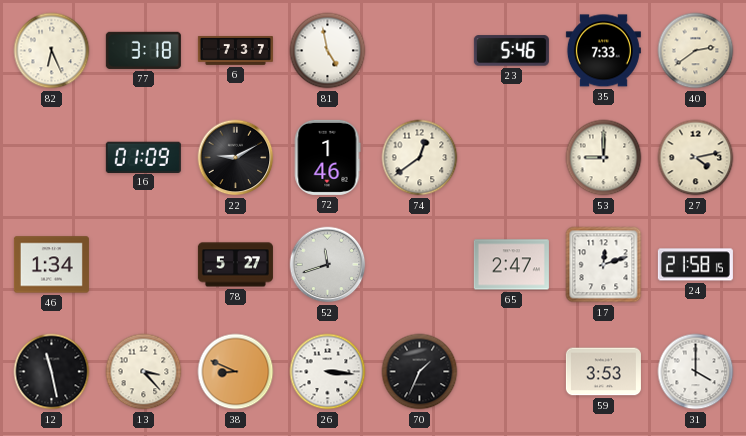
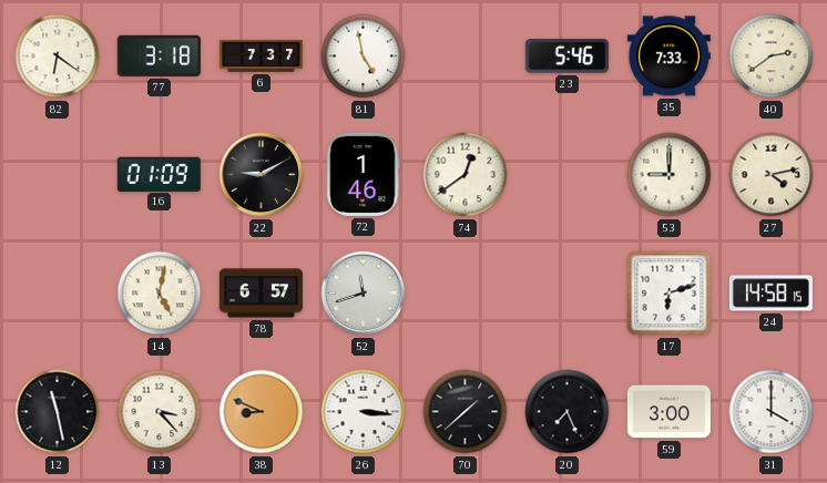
82: 6:26 -> 6:21 (58, 56)
46: 1:34 -> none (51, 265)
14: none -> 5:02 (160, 294)
78: 5:27 -> 6:57 (261, 294)
65: 2:47 -> none (511, 265)
17: 12:12 -> 6:12 (670, 294)
24: 21:58 -> 14:58 (770, 294)
70: 1:34 -> 1:38 (466, 412)
20: none -> 7:26 (568, 412)
59: 3:53 -> 3:00 (668, 412)
